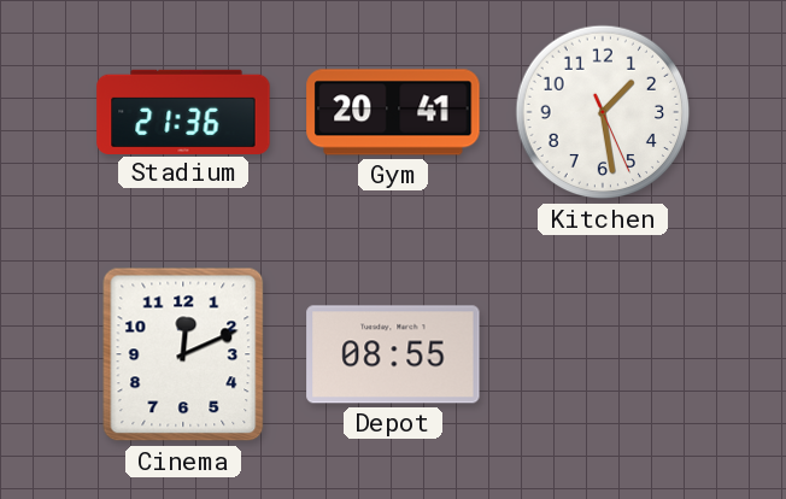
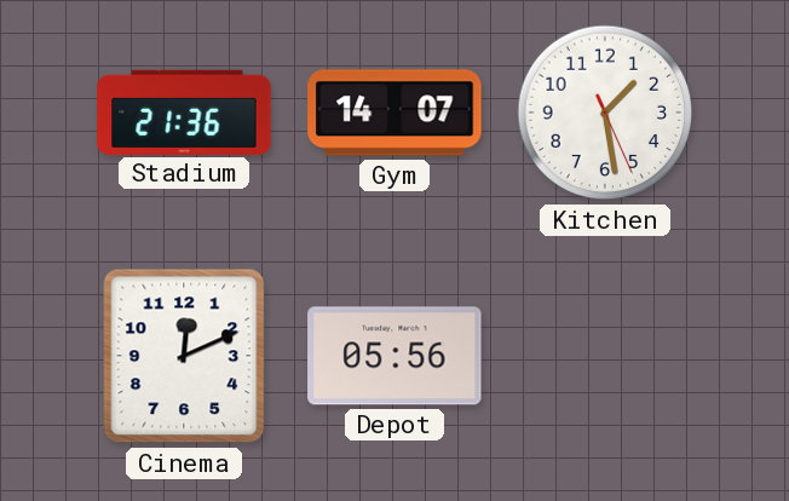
Gym: 20:41 -> 14:07 (394, 113)
Depot: 08:55 -> 05:56 (394, 356)
